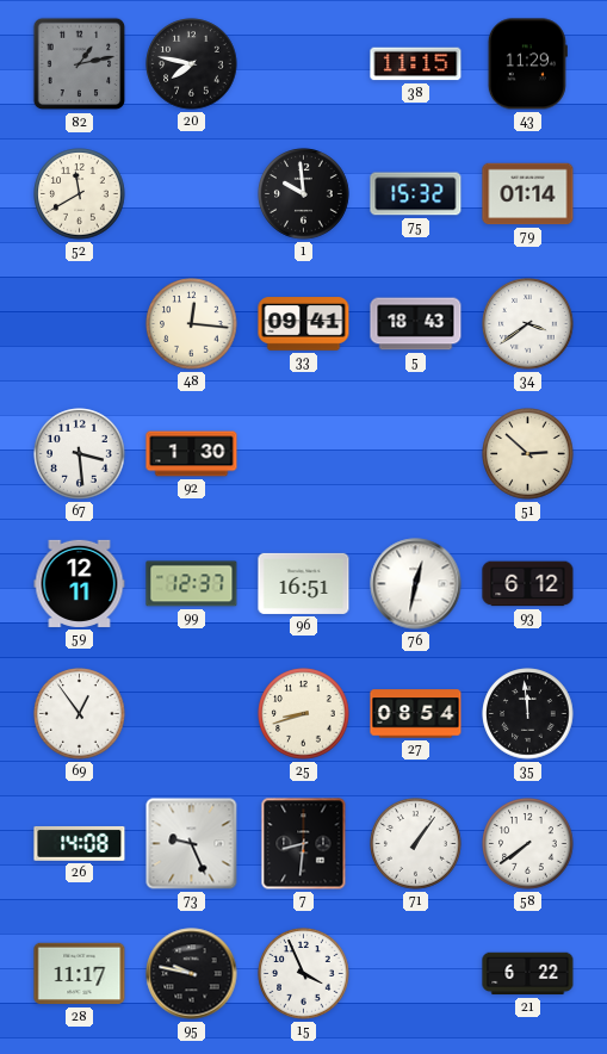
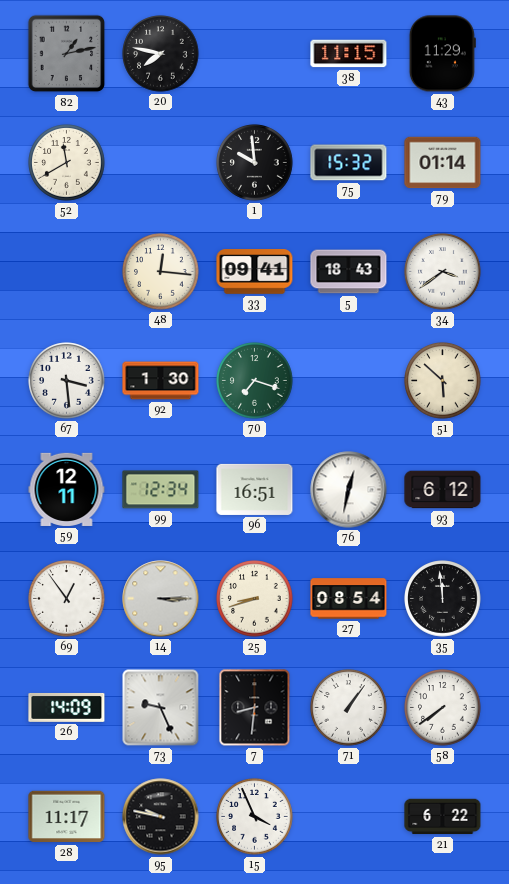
70: none -> 7:18 (255, 381)
51: 2:52 -> 5:52 (443, 381)
99: 12:37 -> 12:34 (161, 490)
14: none -> 3:15 (161, 599)
26: 14:08 -> 14:09 (67, 708)
